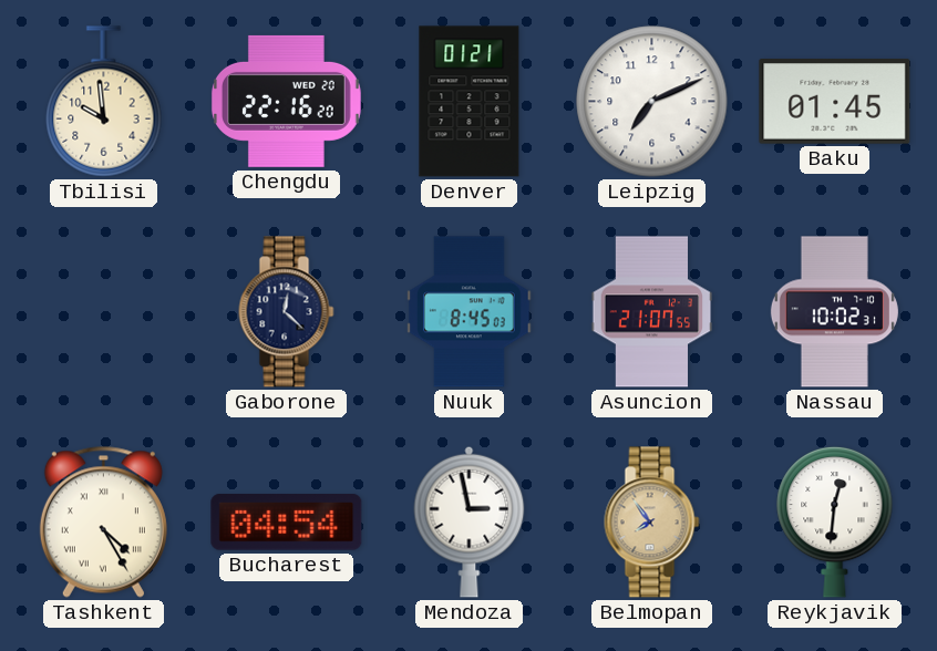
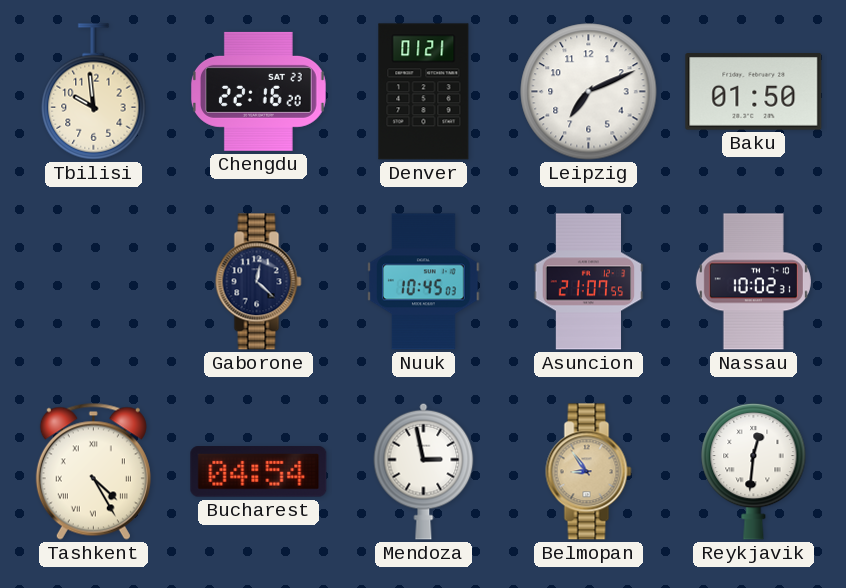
Chengdu date: WED 20 -> SAT 23 (258, 91)
Baku: 01:45 -> 01:50 (754, 92)
Nuuk: 8:45 -> 10:45 (424, 282)
Belmopan: 7:54 -> 8:54 (589, 472)
